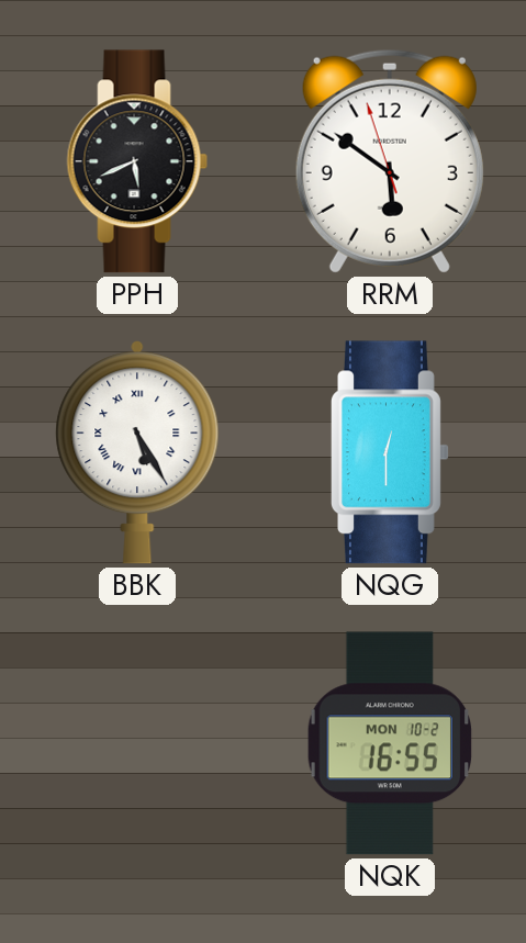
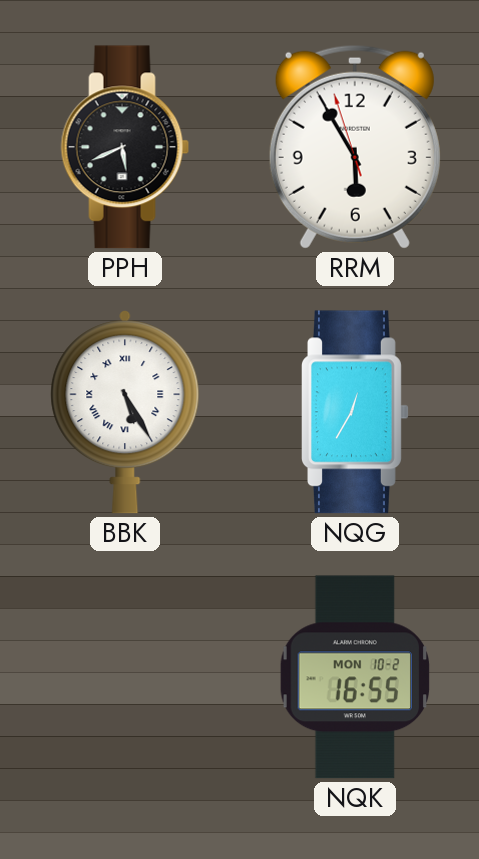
RRM: 5:50 -> 5:54 (355, 147)
NQG: 12:30 -> 12:35 (356, 412)
